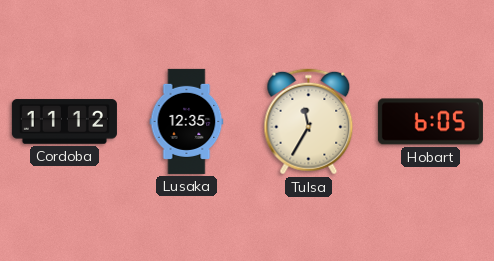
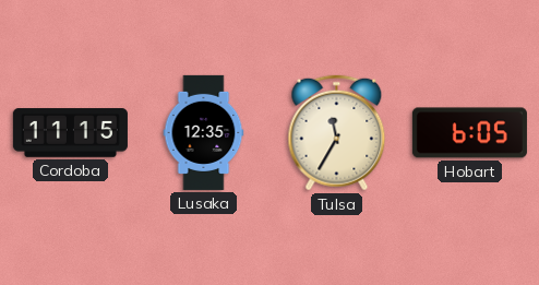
Cordoba: 11:12 -> 11:15 (70, 133)
